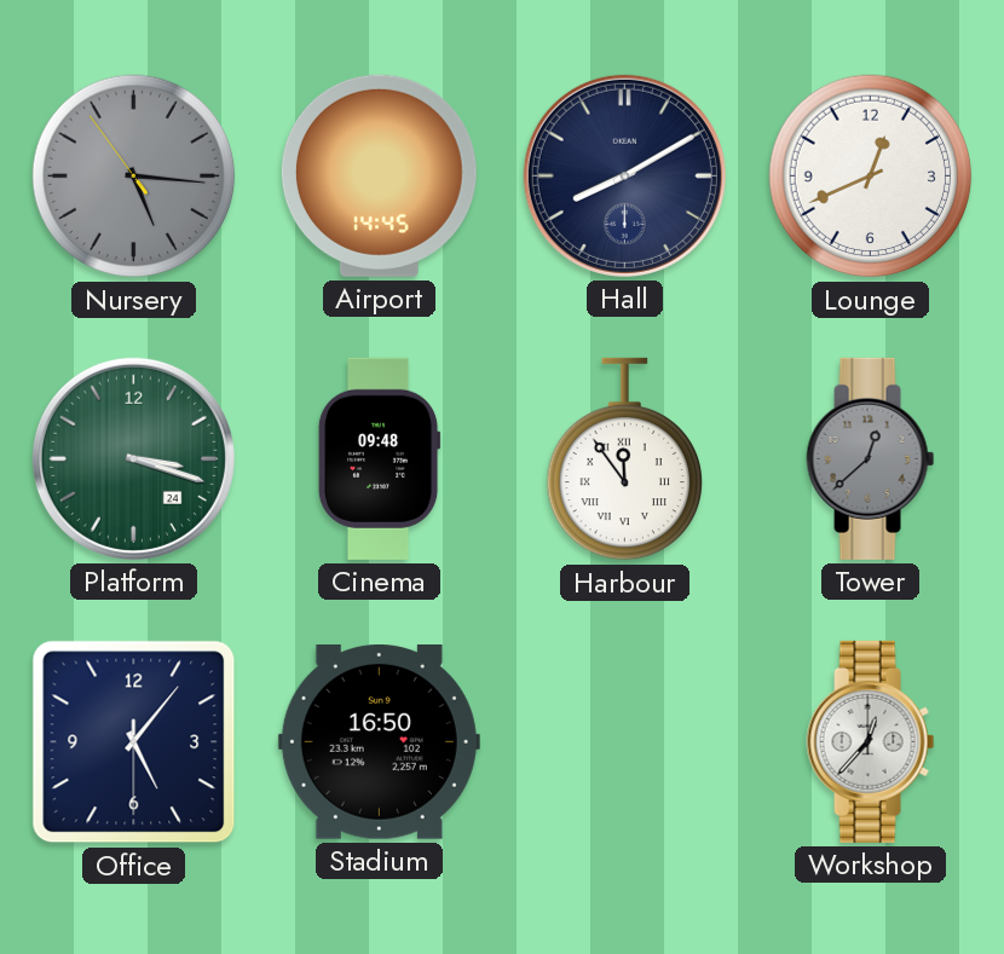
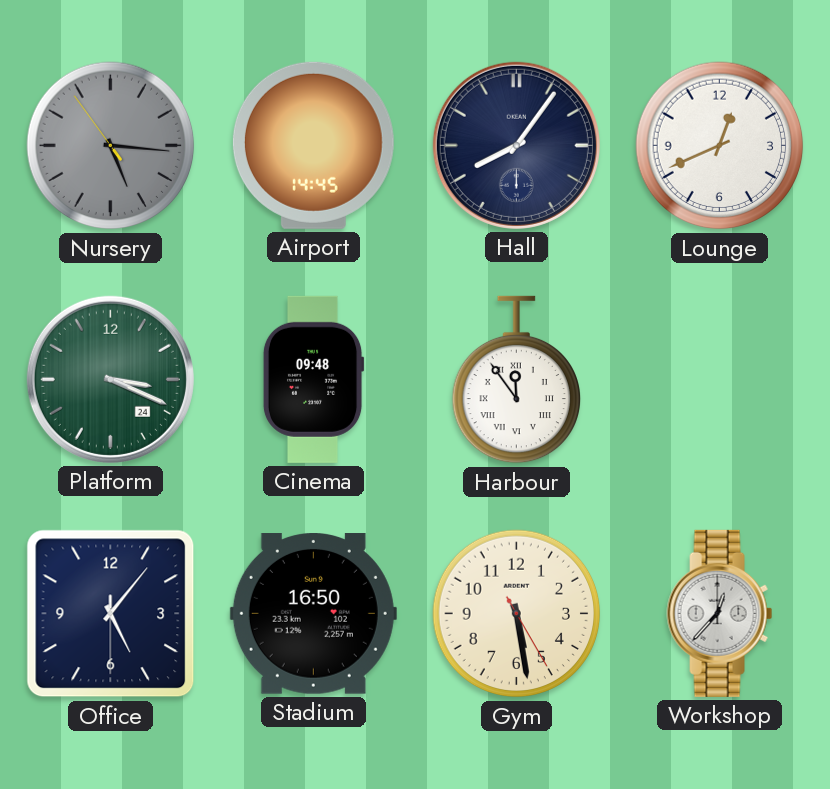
Hall: 8:10 -> 8:06 (516, 145)
Platform: 3:18 -> 3:19 (110, 379)
Tower: 12:38 -> none (871, 458)
Gym: none -> 5:28 (517, 614)
